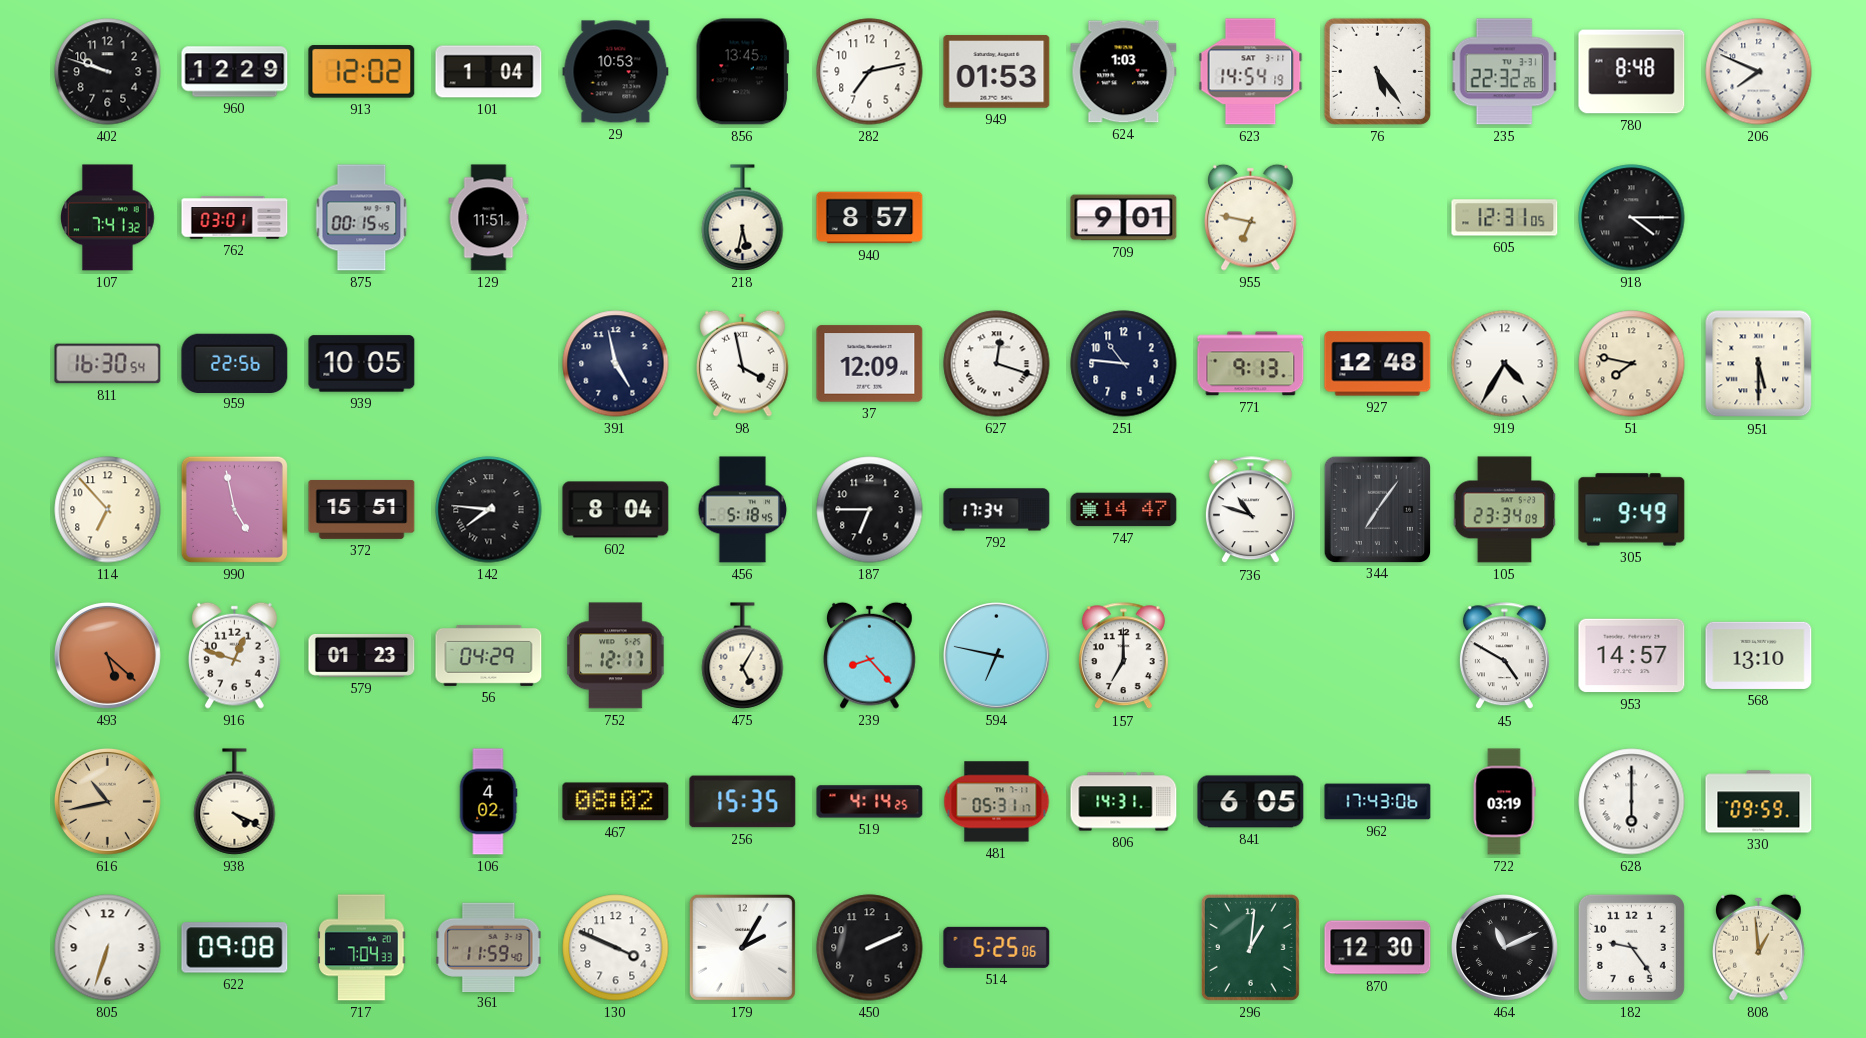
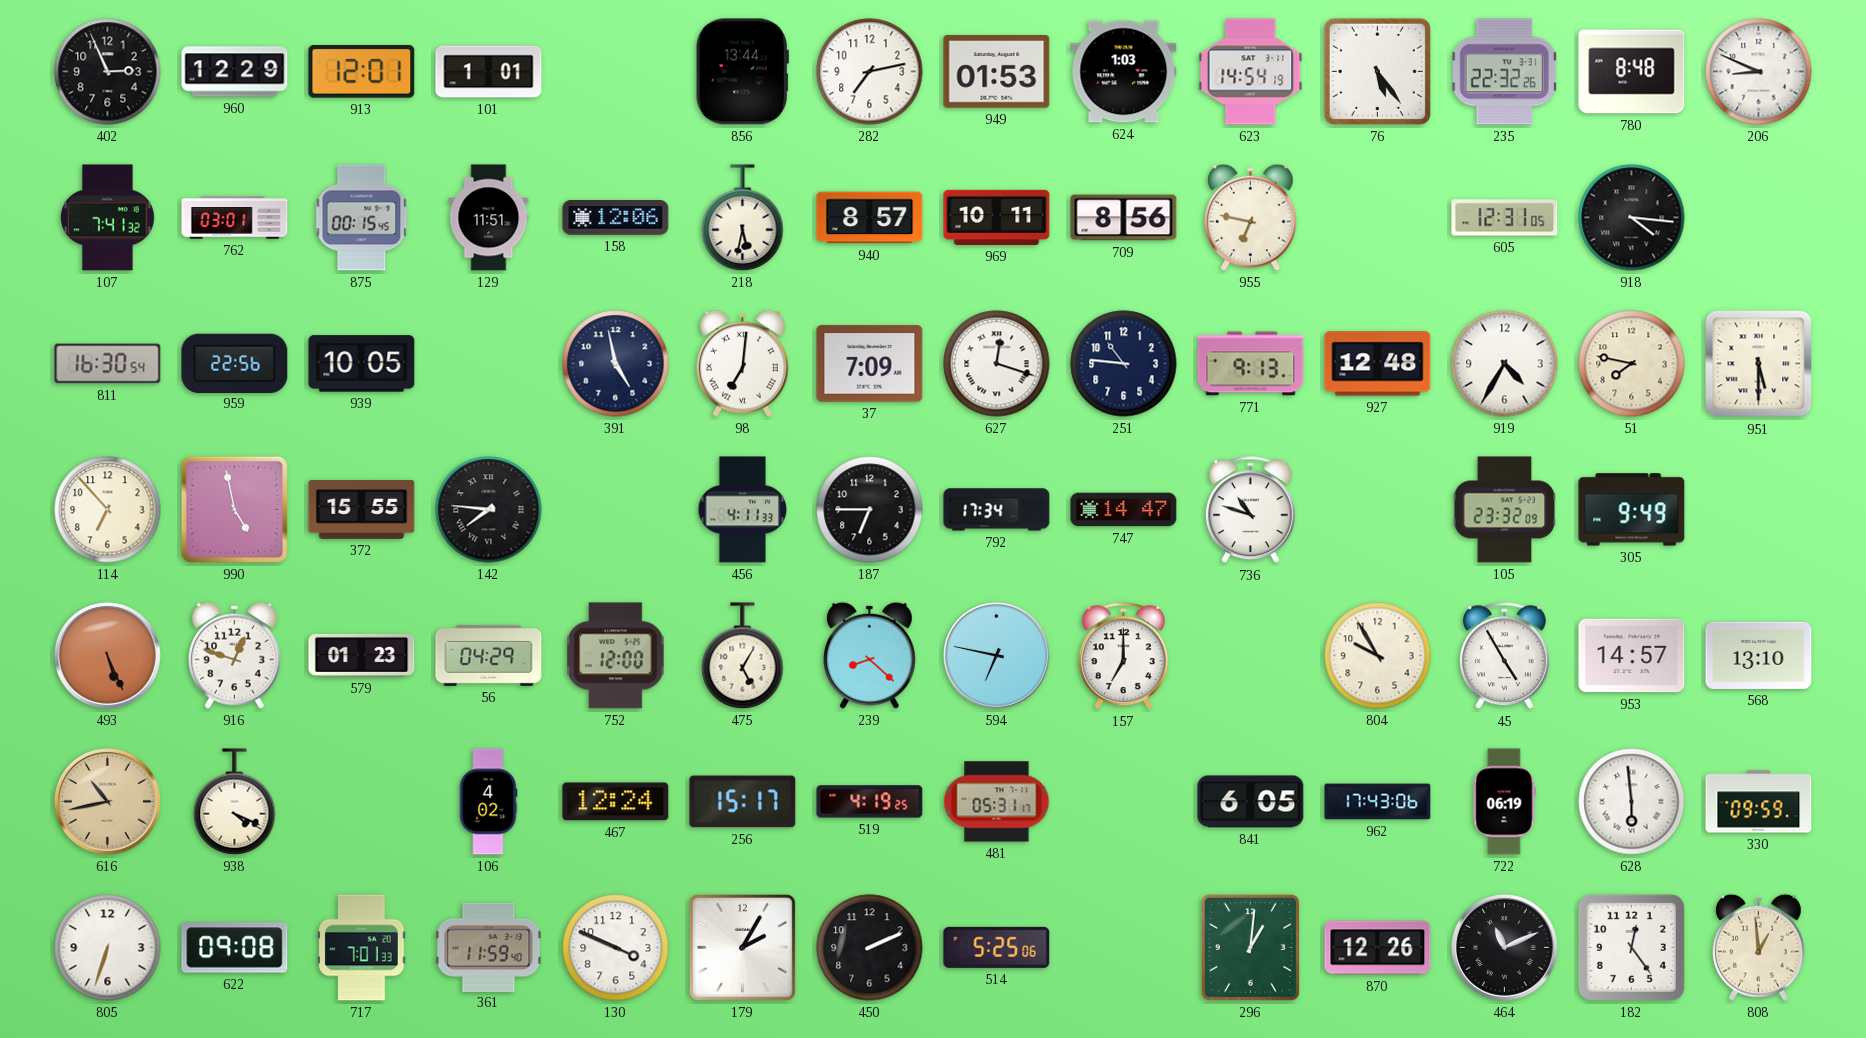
402: 9:48 -> 2:56 (108, 72)
913: 12:02 -> 12:01 (362, 72)
101: 1:04 -> 1:01 (489, 72)
29: 10:53 -> none (616, 72)
856: 13:45 -> 13:44 (742, 72)
206: 7:49 -> 8:49 (1759, 72)
158: none -> 12:06 (616, 218)
969: none -> 10:11 (997, 217)
709: 9:01 -> 8:56 (1124, 218)
918: 4:15 -> 4:16 (1632, 218)
98: 3:58 -> 7:01 (743, 363)
37: 12:09 -> 7:09 (870, 364)
372: 15:51 -> 15:55 (362, 509)
602: 8:04 -> none (616, 510)
456: 5:18 -> 4:11 (743, 510)
344: 7:06 -> none (1377, 509)
105: 23:34 -> 23:32 (1505, 510)
493: 5:22 -> 5:26 (107, 655)
752: 12:17 -> 12:00 (616, 656)
239: 8:23 -> 8:22 (870, 655)
804: none -> 9:55 (1378, 656)
45: 4:50 -> 4:55 (1504, 656)
467: 08:02 -> 12:24 (616, 802)
256: 15:35 -> 15:17 (743, 802)
519: 4:14 -> 4:19 (870, 802)
806: 14:31 -> none (1124, 802)
722: 03:19 -> 06:19 (1504, 802)
628: 6:00 -> 5:59 (1632, 802)
717: 7:04 -> 7:01 (362, 948)
870: 12:30 -> 12:26 (1378, 948)
182: 9:24 -> 12:24 (1631, 947)
